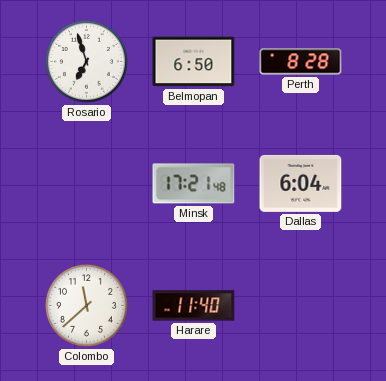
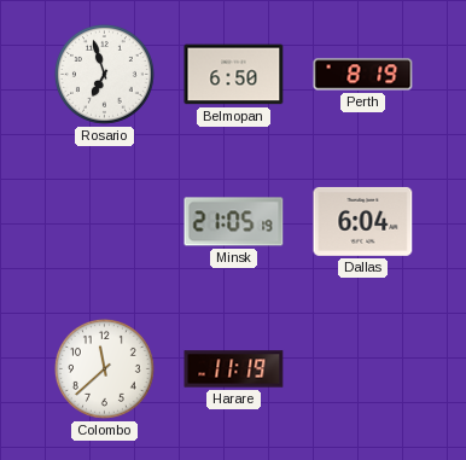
Perth: 8:28 -> 8:19 (363, 75)
Minsk: 17:21 -> 21:05 (234, 222)
Harare: 11:40 -> 11:19 (234, 369)
